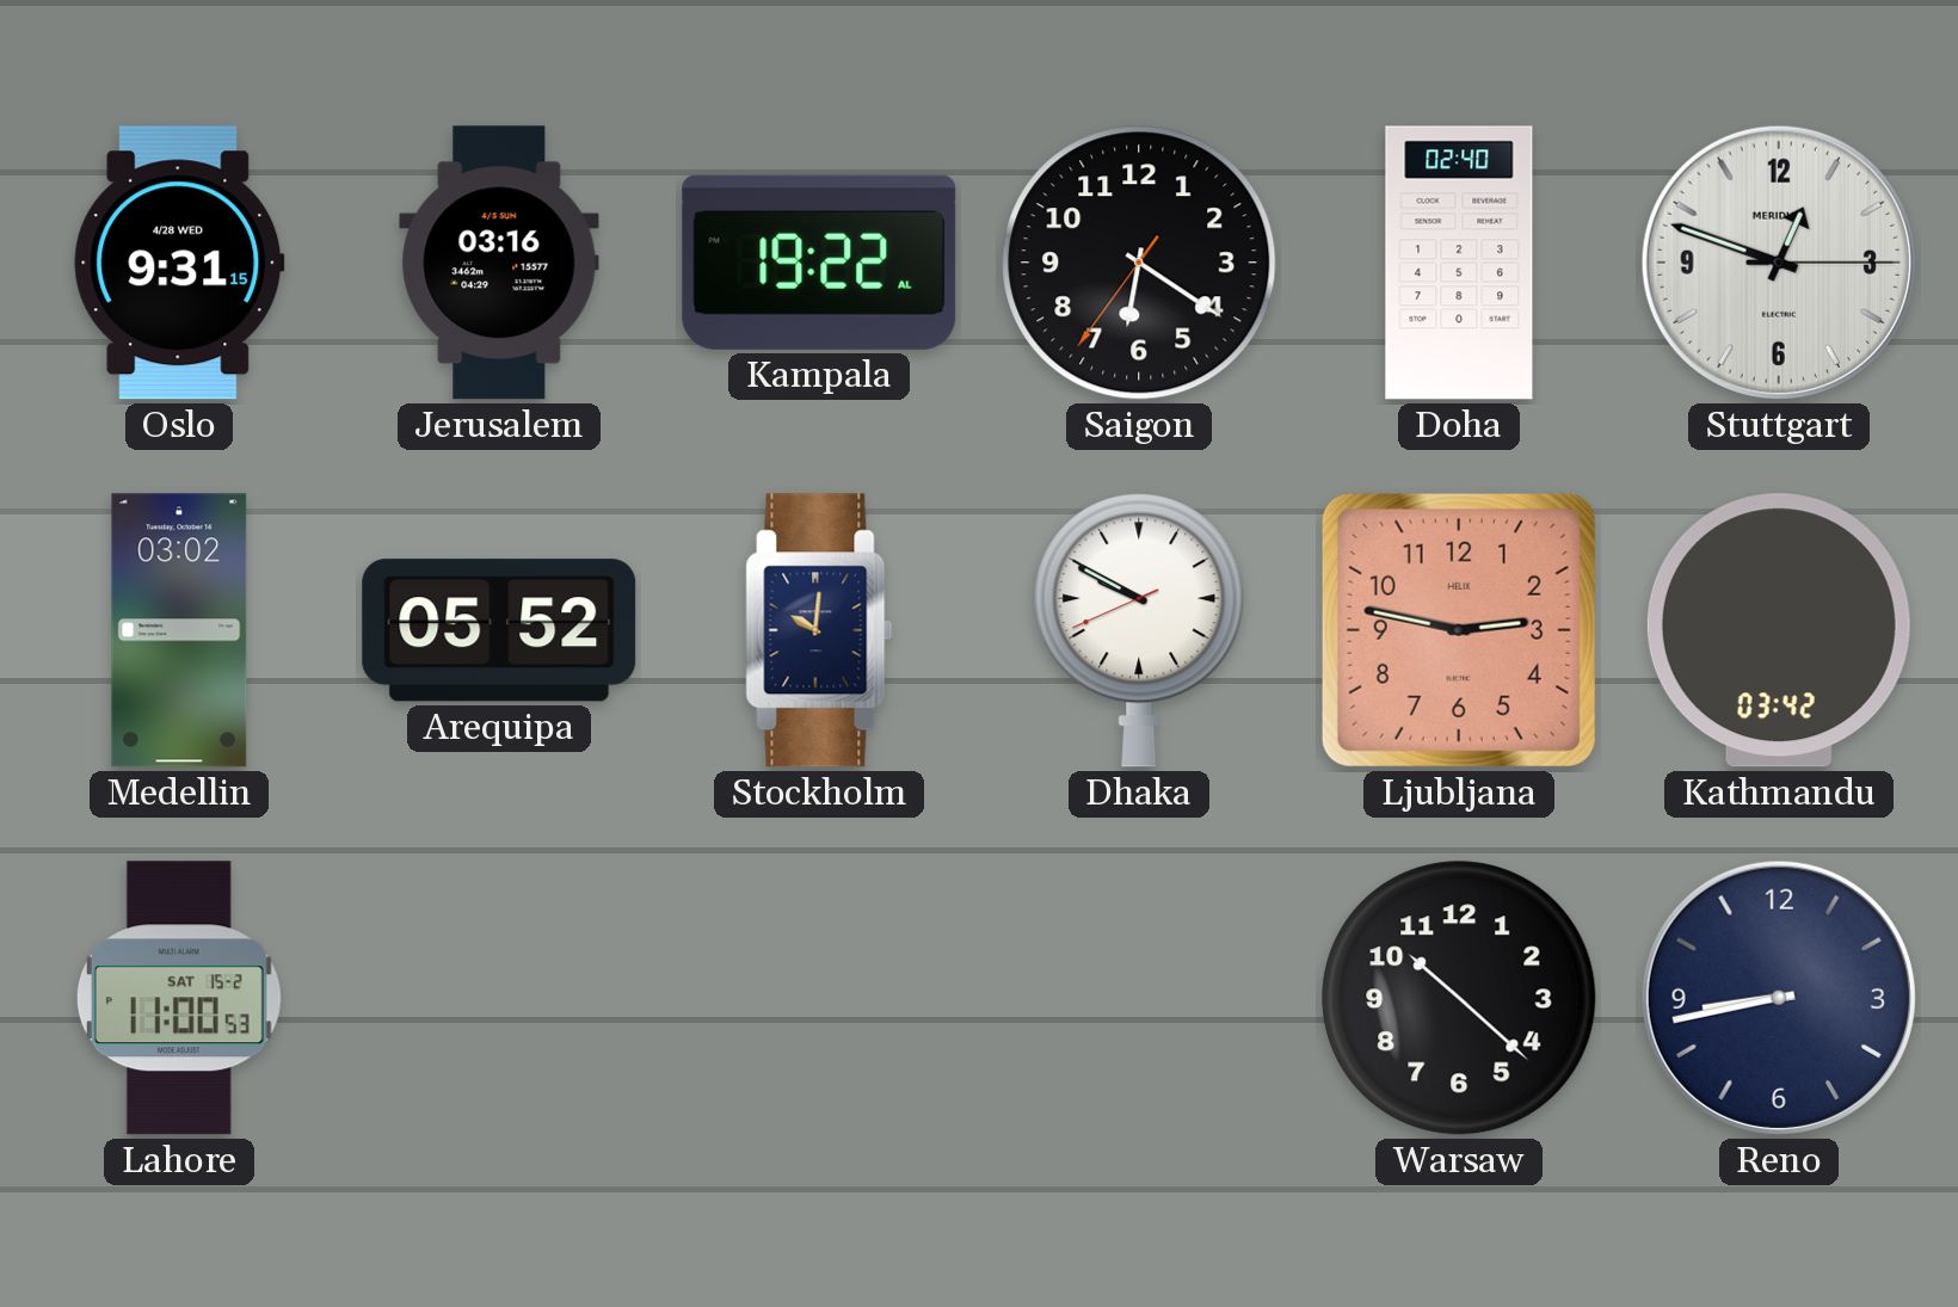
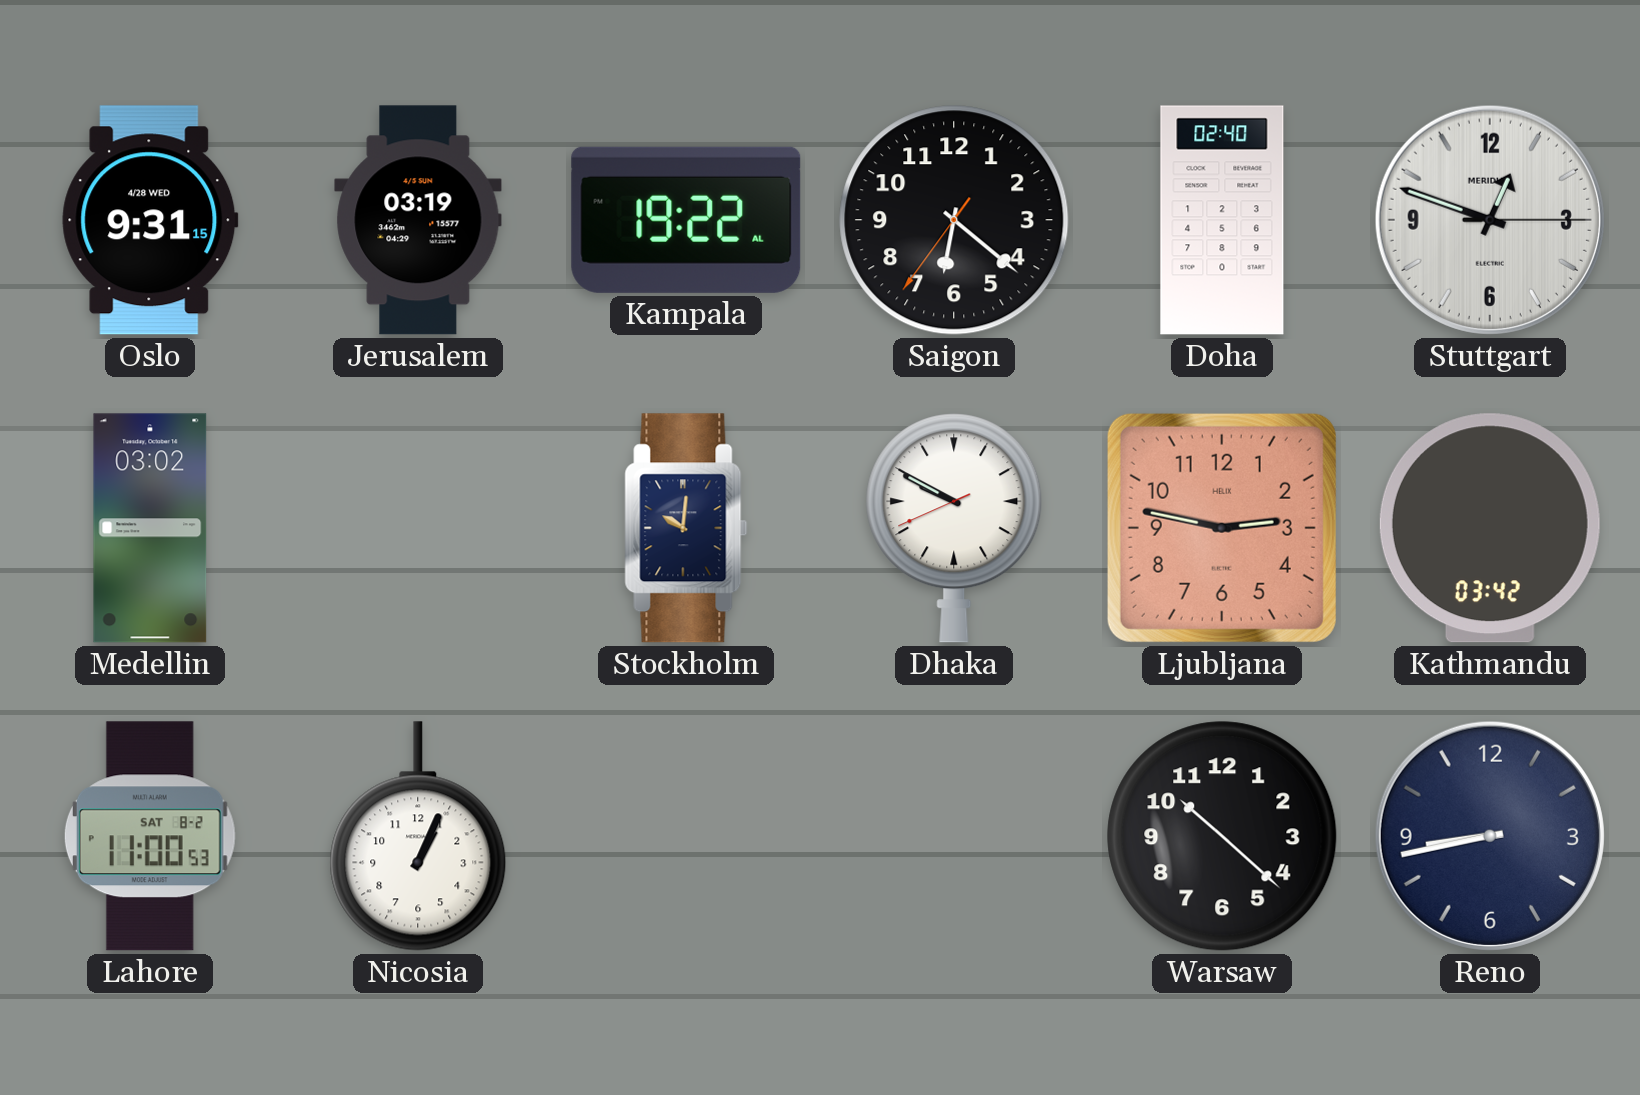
Jerusalem: 03:16 -> 03:19 (418, 220)
Saigon: 6:20 -> 6:21 (954, 220)
Arequipa: 05:52 -> none (499, 630)
Lahore date: SAT 15-2 -> SAT 8-2 (150, 836)
Nicosia: none -> 1:04 (418, 836)
